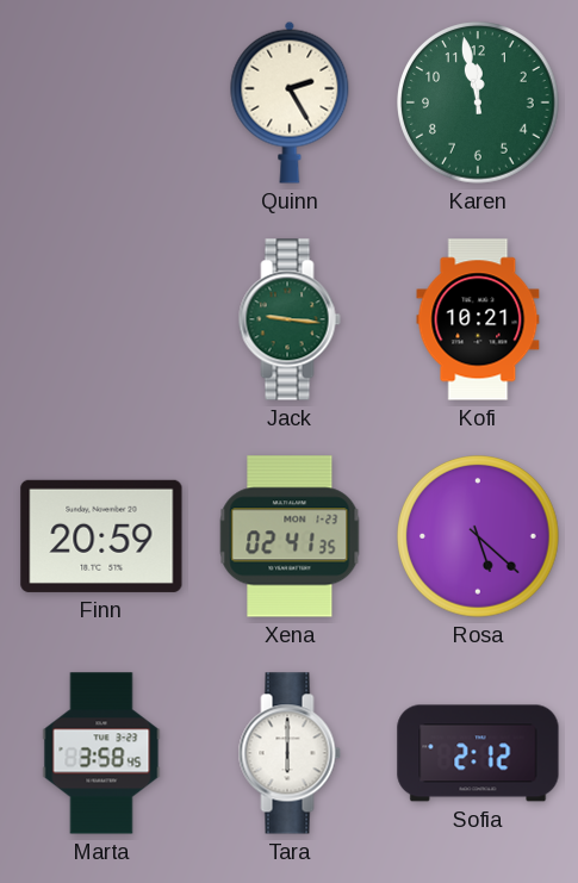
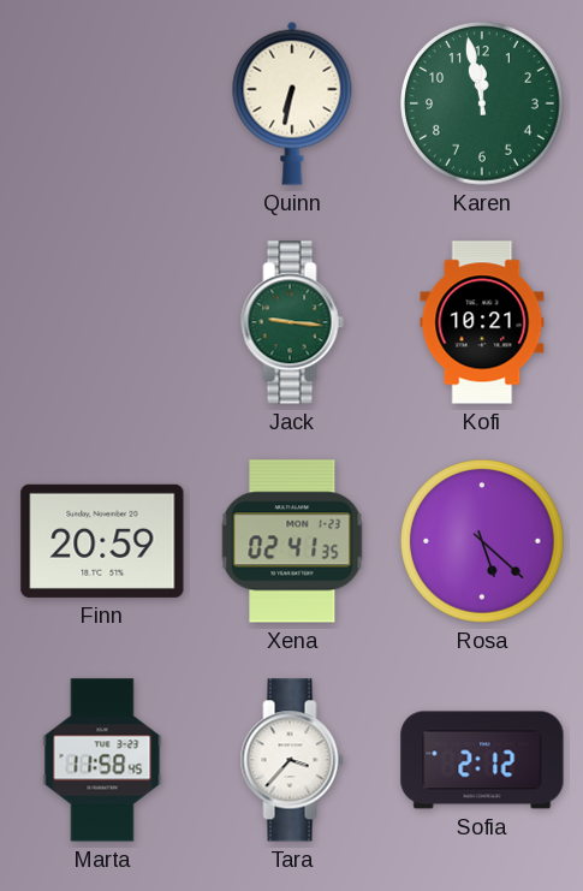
Quinn: 2:25 -> 6:32 (292, 103)
Marta: 3:58 -> 11:58 (102, 760)
Tara: 6:00 -> 3:37 (292, 760)
